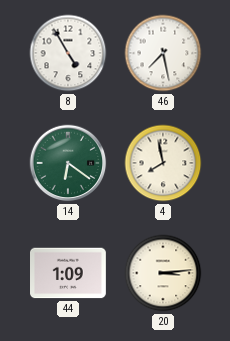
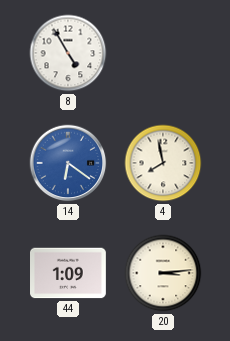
46: 7:28 -> none (163, 53)
14 dial: green -> blue (68, 163)
